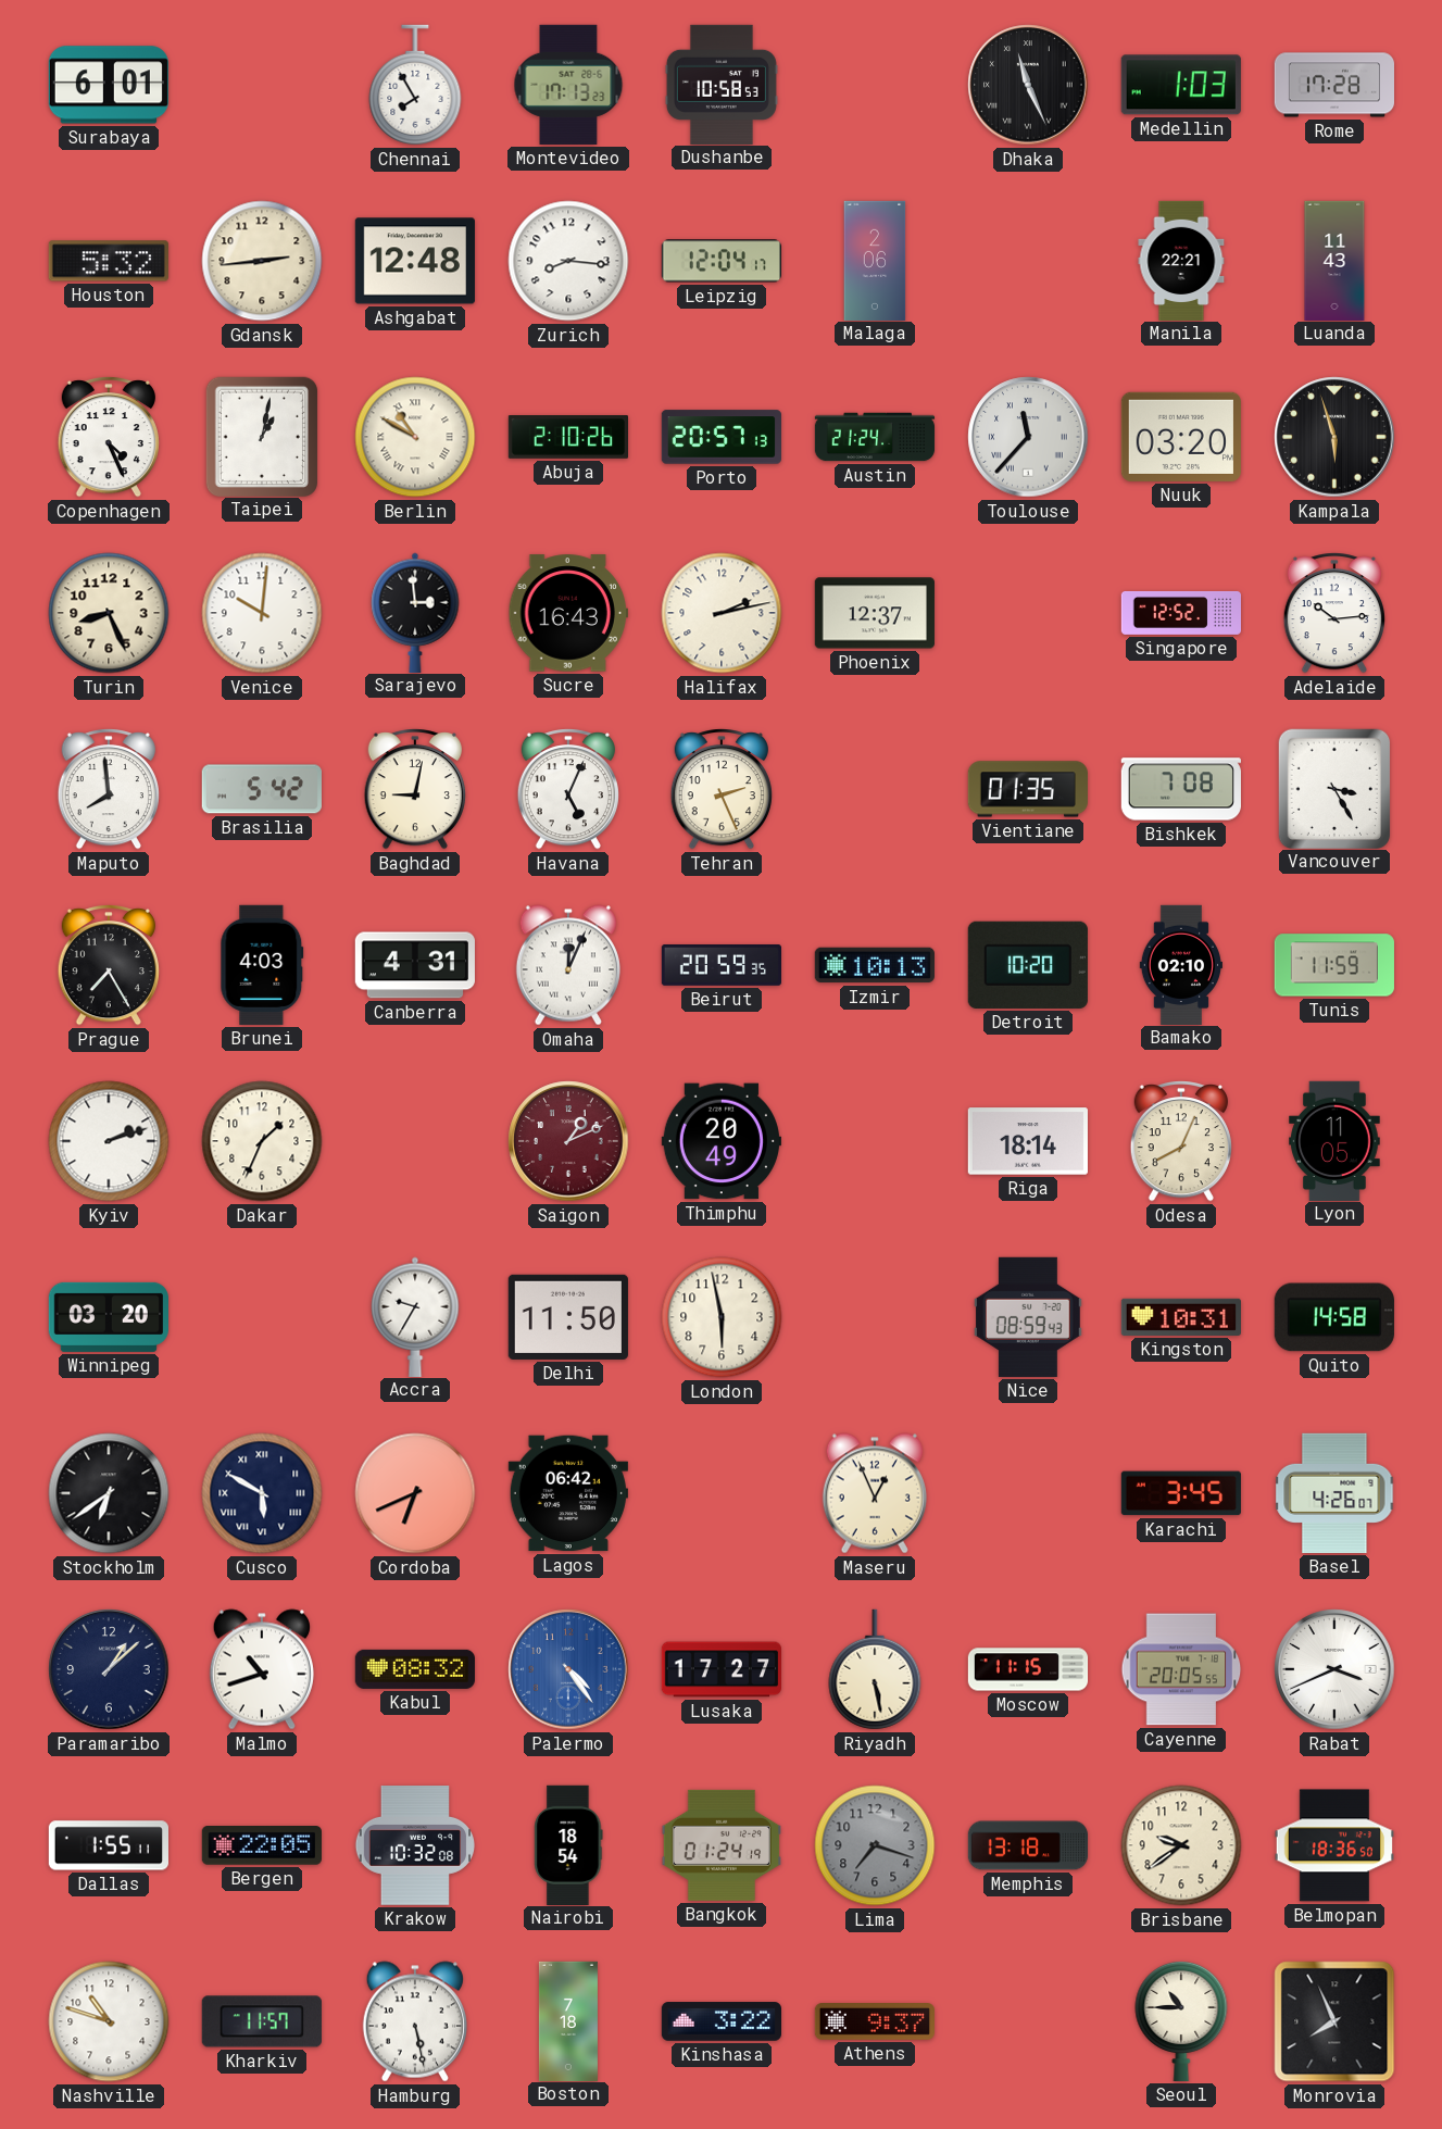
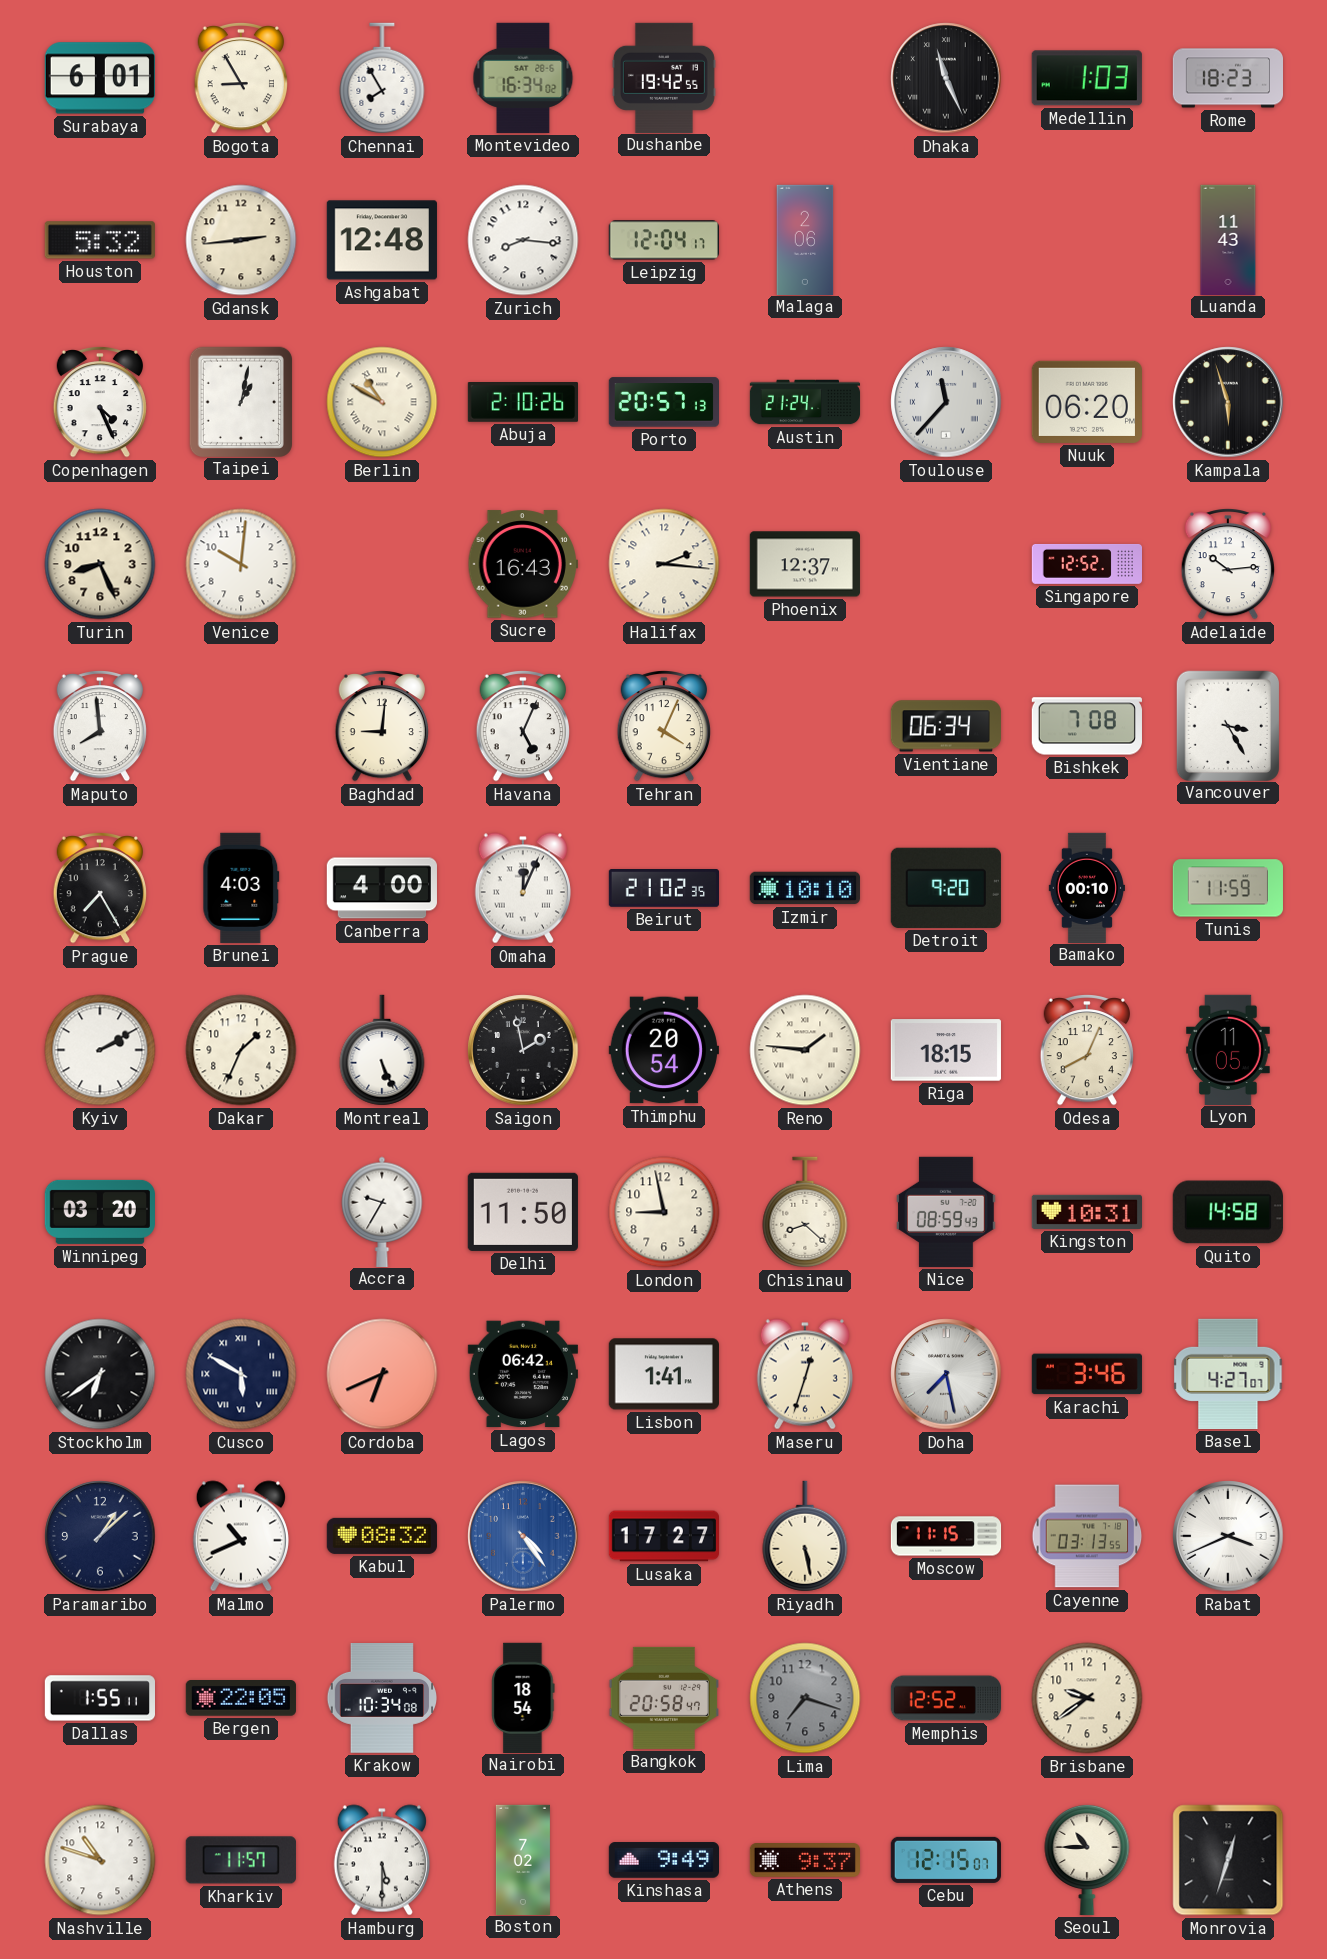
Bogota: none -> 8:55 (241, 79)
Montevideo: 17:13 -> 16:34 (523, 78)
Dushanbe: 10:58 -> 19:42 (664, 77)
Rome: 17:28 -> 18:23 (1227, 78)
Manila: 22:21 -> none (1181, 260)
Nuuk: 03:20 -> 06:20 (1087, 402)
Sarajevo: 2:59 -> none (415, 612)
Halifax: 2:13 -> 2:16 (664, 564)
Brasilia: 5:42 -> none (262, 789)
Baghdad: 9:02 -> 9:01 (382, 727)
Tehran: 2:26 -> 4:04 (664, 727)
Vientiane: 01:35 -> 06:34 (946, 726)
Canberra: 4:31 -> 4:00 (382, 888)
Beirut: 20:59 -> 21:02 (663, 888)
Izmir: 10:13 -> 10:10 (805, 888)
Detroit: 10:20 -> 9:20 (946, 888)
Bamako: 02:10 -> 00:10 (1086, 887)
Kyiv: 2:12 -> 2:10 (100, 1050)
Montreal: none -> 5:26 (382, 1050)
Saigon: 1:11 -> 1:58 (523, 1050)
Saigon dial: burgundy -> black (523, 1050)
Thimphu: 20:49 -> 20:54 (664, 1050)
Reno: none -> 1:46 (805, 1050)
Riga: 18:14 -> 18:15 (946, 1050)
London: 5:58 -> 8:58 (664, 1212)
Chisinau: none -> 8:22 (805, 1212)
Lisbon: none -> 1:41 (664, 1374)
Maseru: 12:56 -> 12:33 (805, 1374)
Doha: none -> 7:28 (946, 1374)
Karachi: 3:45 -> 3:46 (1087, 1374)
Basel: 4:26 -> 4:27 (1228, 1374)
Malmo: 10:42 -> 10:41 (241, 1536)
Cayenne: 20:05 -> 03:13 (1087, 1536)
Krakow: 10:32 -> 10:34 (381, 1699)
Bangkok: 01:24 -> 20:58 (664, 1698)
Memphis: 13:18 -> 12:52 (946, 1698)
Belmopan: 18:36 -> none (1334, 1845)
Hamburg: 5:28 -> 5:30 (382, 1860)
Boston: 7:18 -> 7:02 (523, 1859)
Kinshasa: 3:22 -> 9:49 (663, 1860)
Cebu: none -> 12:15 (946, 1860)
Monrovia: 7:56 -> 12:33 (1228, 1860)
